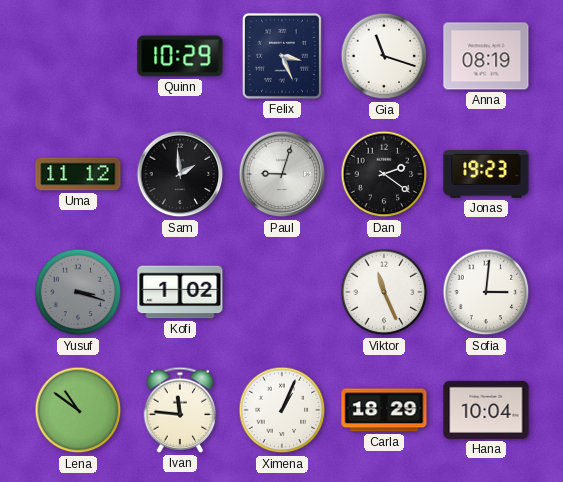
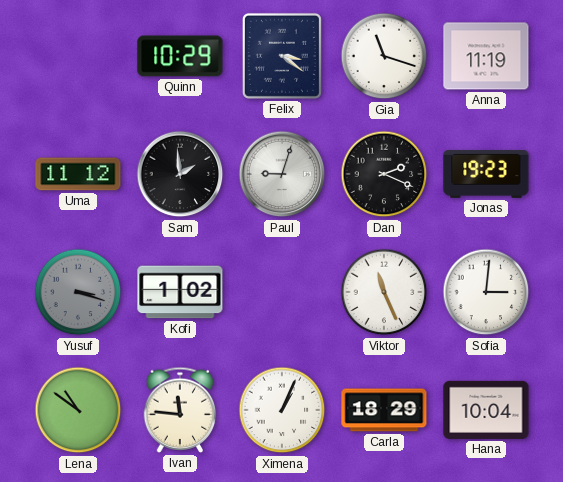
Felix: 3:26 -> 3:21 (282, 56)
Anna: 08:19 -> 11:19 (486, 56)
Dan: 2:21 -> 2:19 (384, 174)
